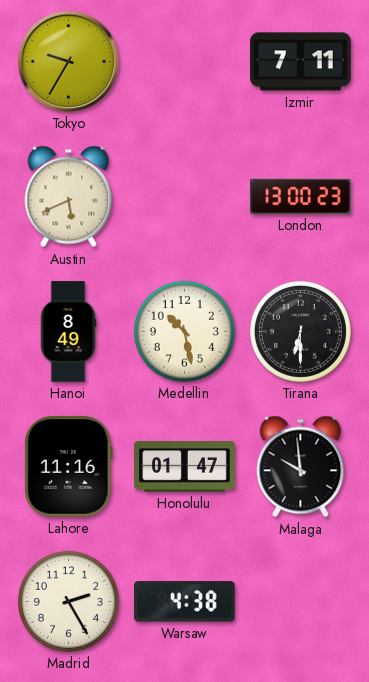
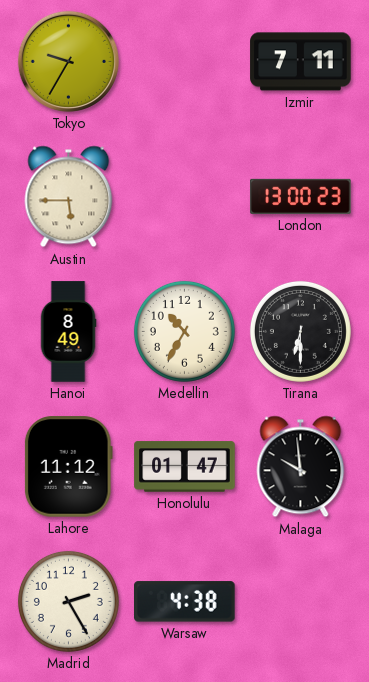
Austin: 5:41 -> 5:45 (69, 197)
Medellin: 10:28 -> 10:35 (184, 331)
Lahore: 11:16 -> 11:12 (68, 467)
